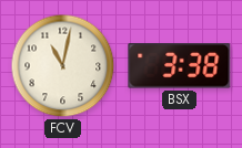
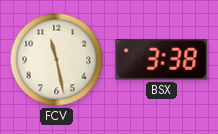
FCV: 11:02 -> 11:28 (57, 60)
